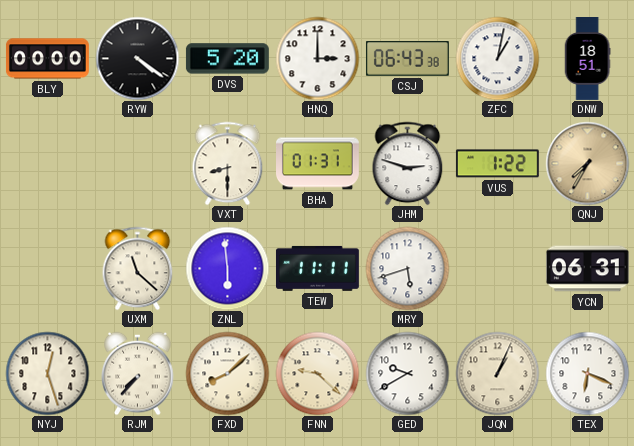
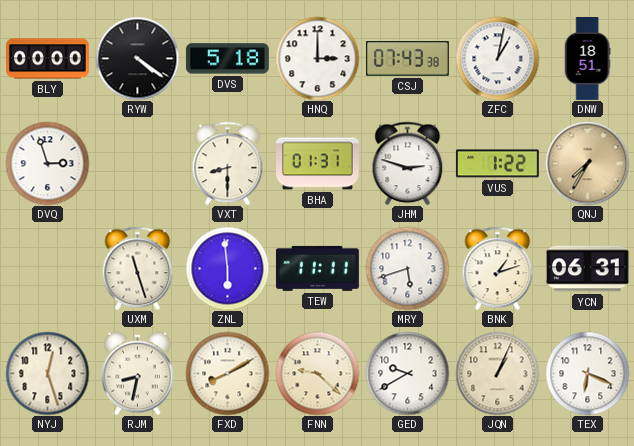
DVS: 5:20 -> 5:18 (227, 59)
CSJ: 06:43 -> 07:43 (407, 59)
DVQ: none -> 2:57 (47, 163)
UXM: 11:22 -> 11:27 (138, 268)
BNK: none -> 1:12 (498, 268)
RJM: 7:37 -> 8:32 (138, 373)
FXD: 8:08 -> 8:10 (227, 373)
